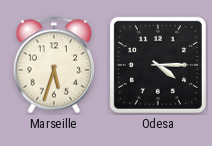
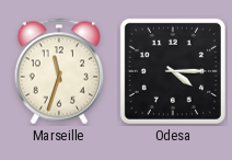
Marseille: 5:33 -> 11:33 (58, 71)
